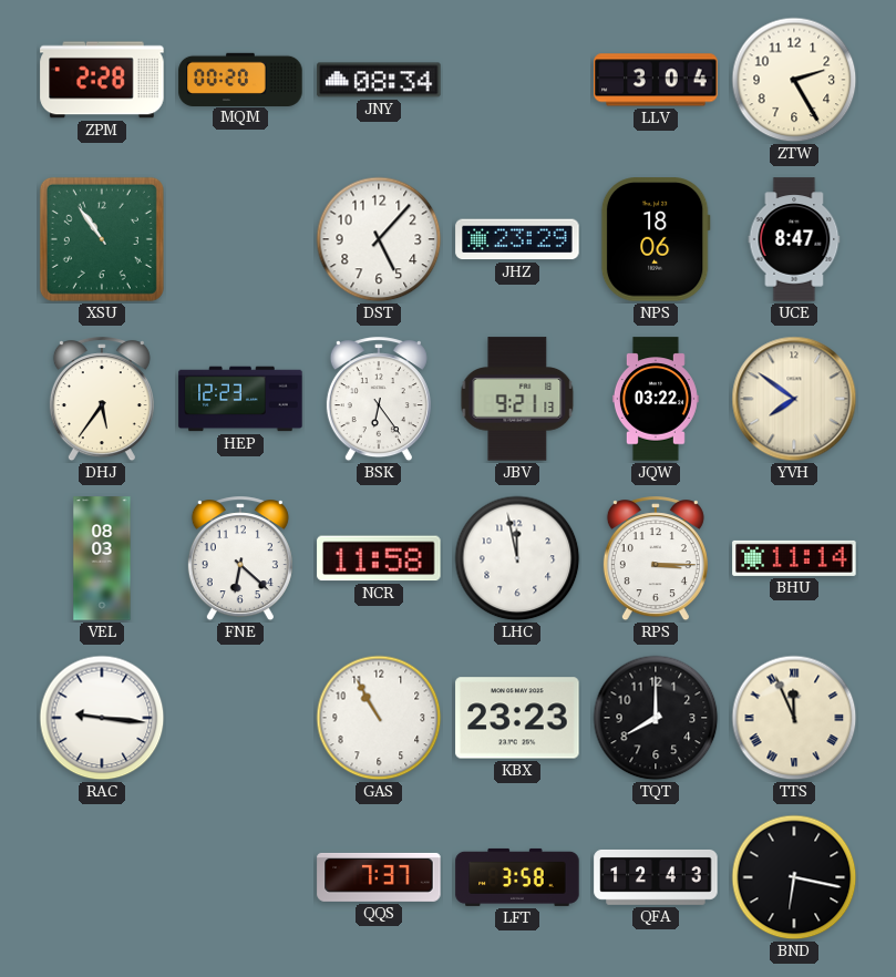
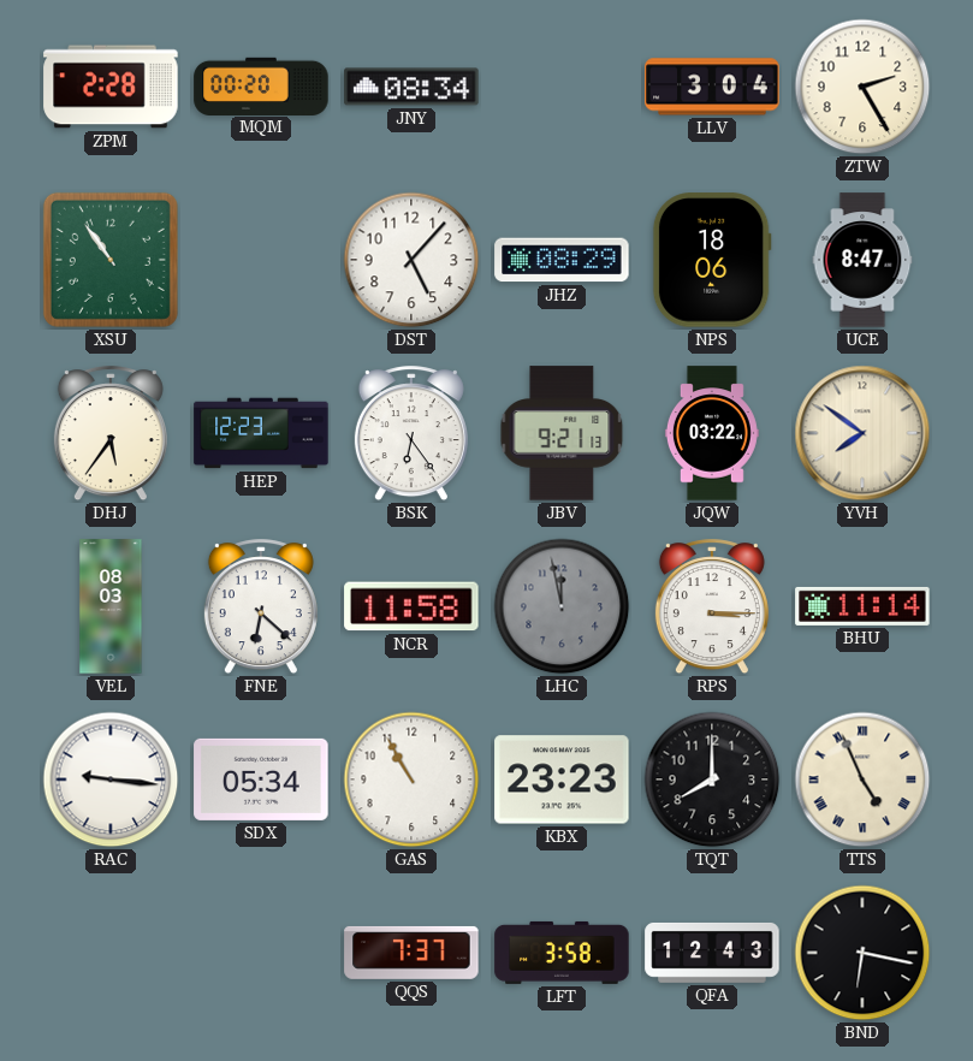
JHZ: 23:29 -> 08:29 (562, 260)
LHC dial: white -> grey (562, 606)
SDX: none -> 05:34 (261, 780)
TTS: 11:56 -> 4:56 (862, 780)
